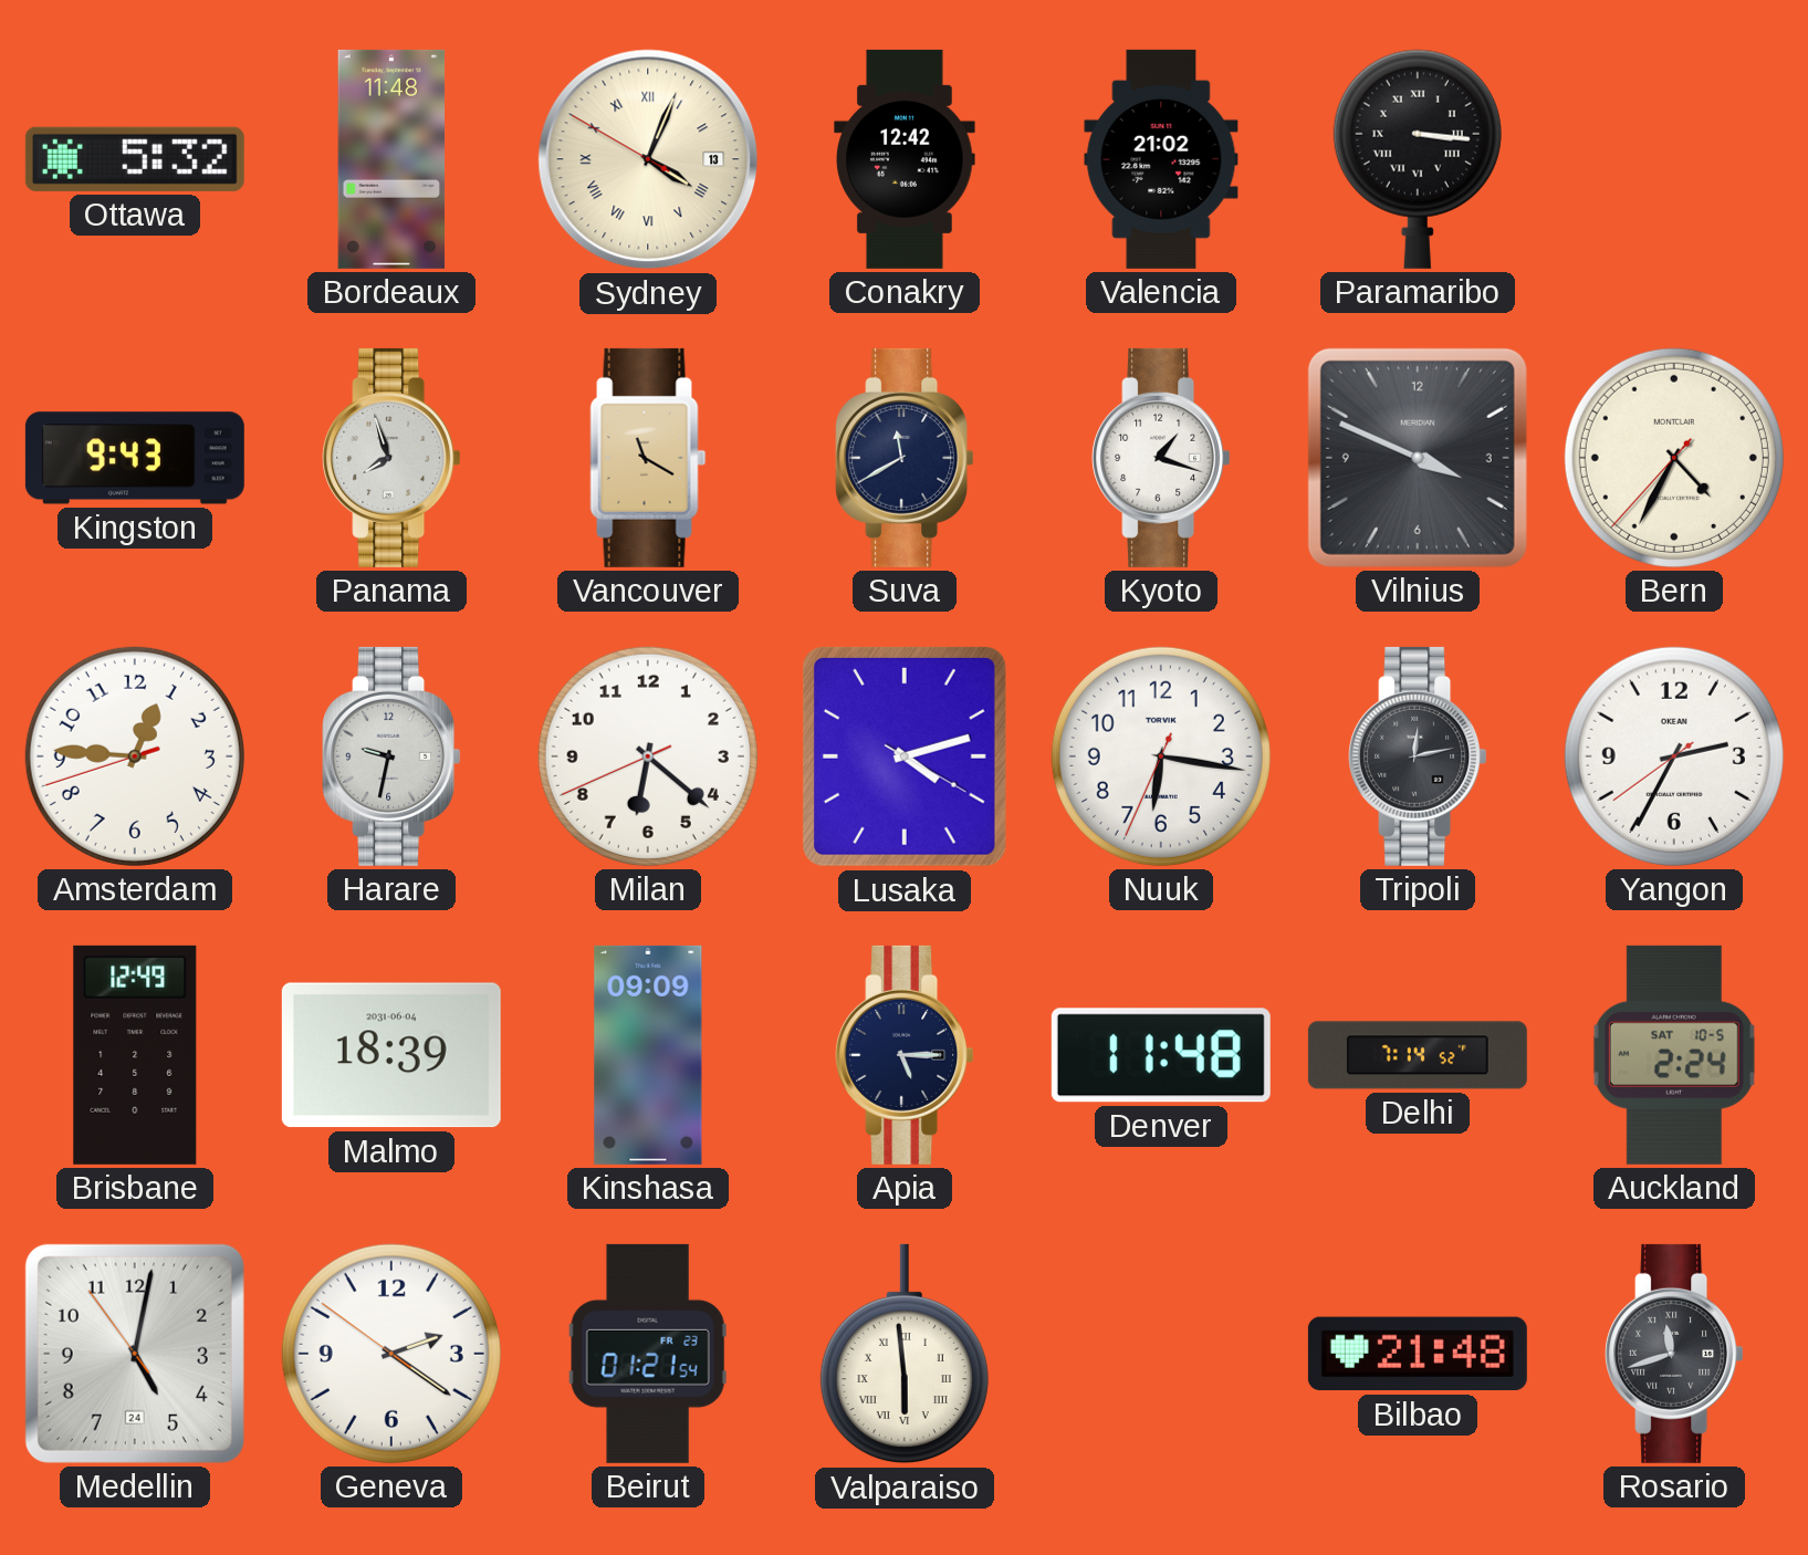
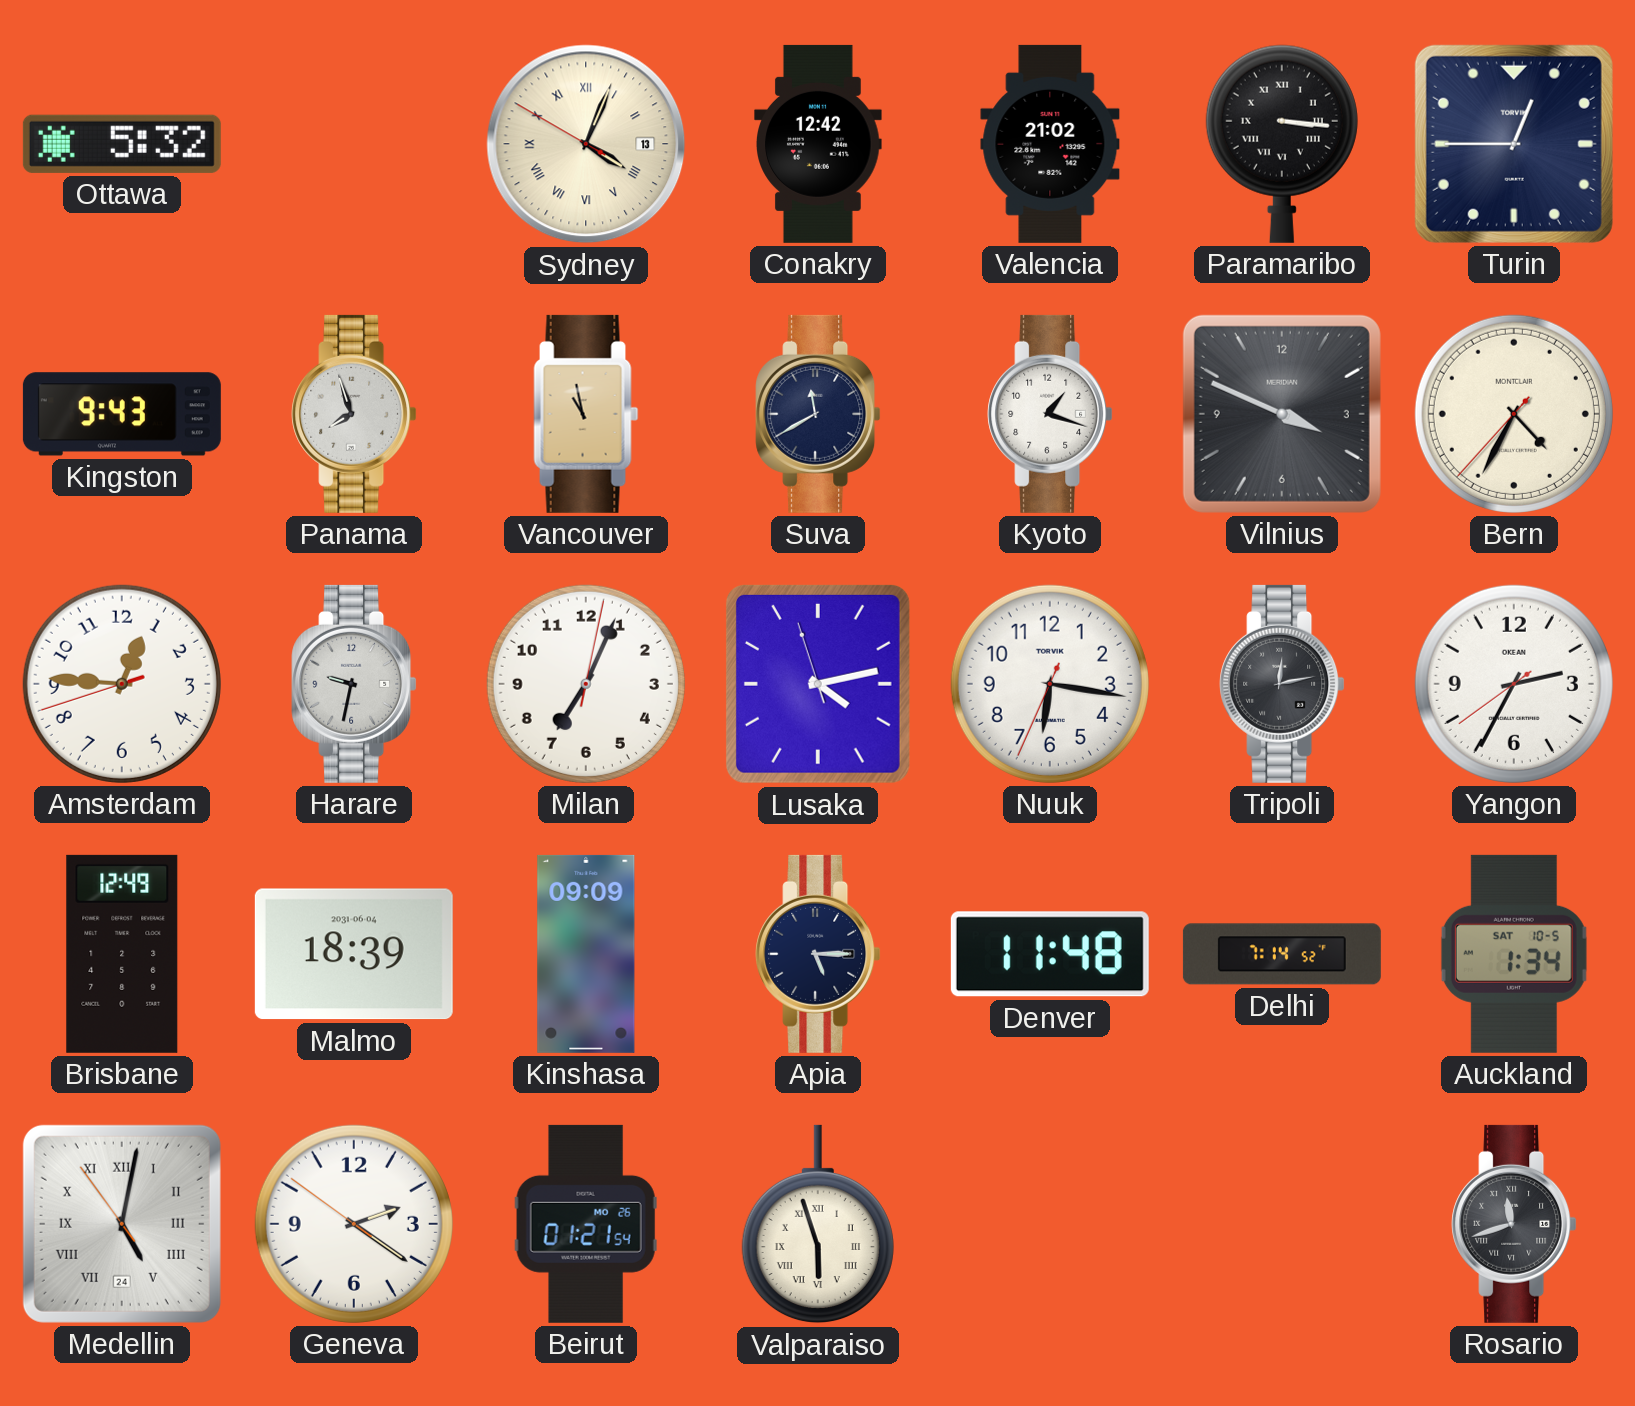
Bordeaux: 11:48 -> none (391, 159)
Turin: none -> 12:45 (1514, 144)
Vancouver: 11:20 -> 10:58 (586, 414)
Milan: 6:21 -> 7:04 (586, 684)
Lusaka: 4:12:20 -> 4:12:57 (818, 684)
Auckland: 2:24 -> 1:34 (1514, 954)
Medellin numerals: Arabic -> Roman (122, 1224)
Beirut date: FR 23 -> MO 26 (586, 1224)
Valparaiso: 5:59 -> 5:57 (818, 1224)
Bilbao: 21:48 -> none (1418, 1354)
